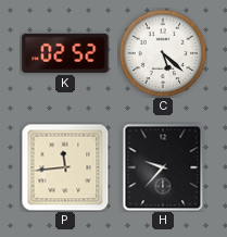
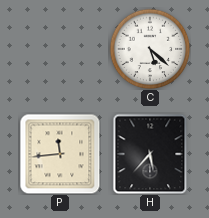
K: 02:52 -> none (65, 53)
H: 9:37 -> 5:37 (150, 154)
